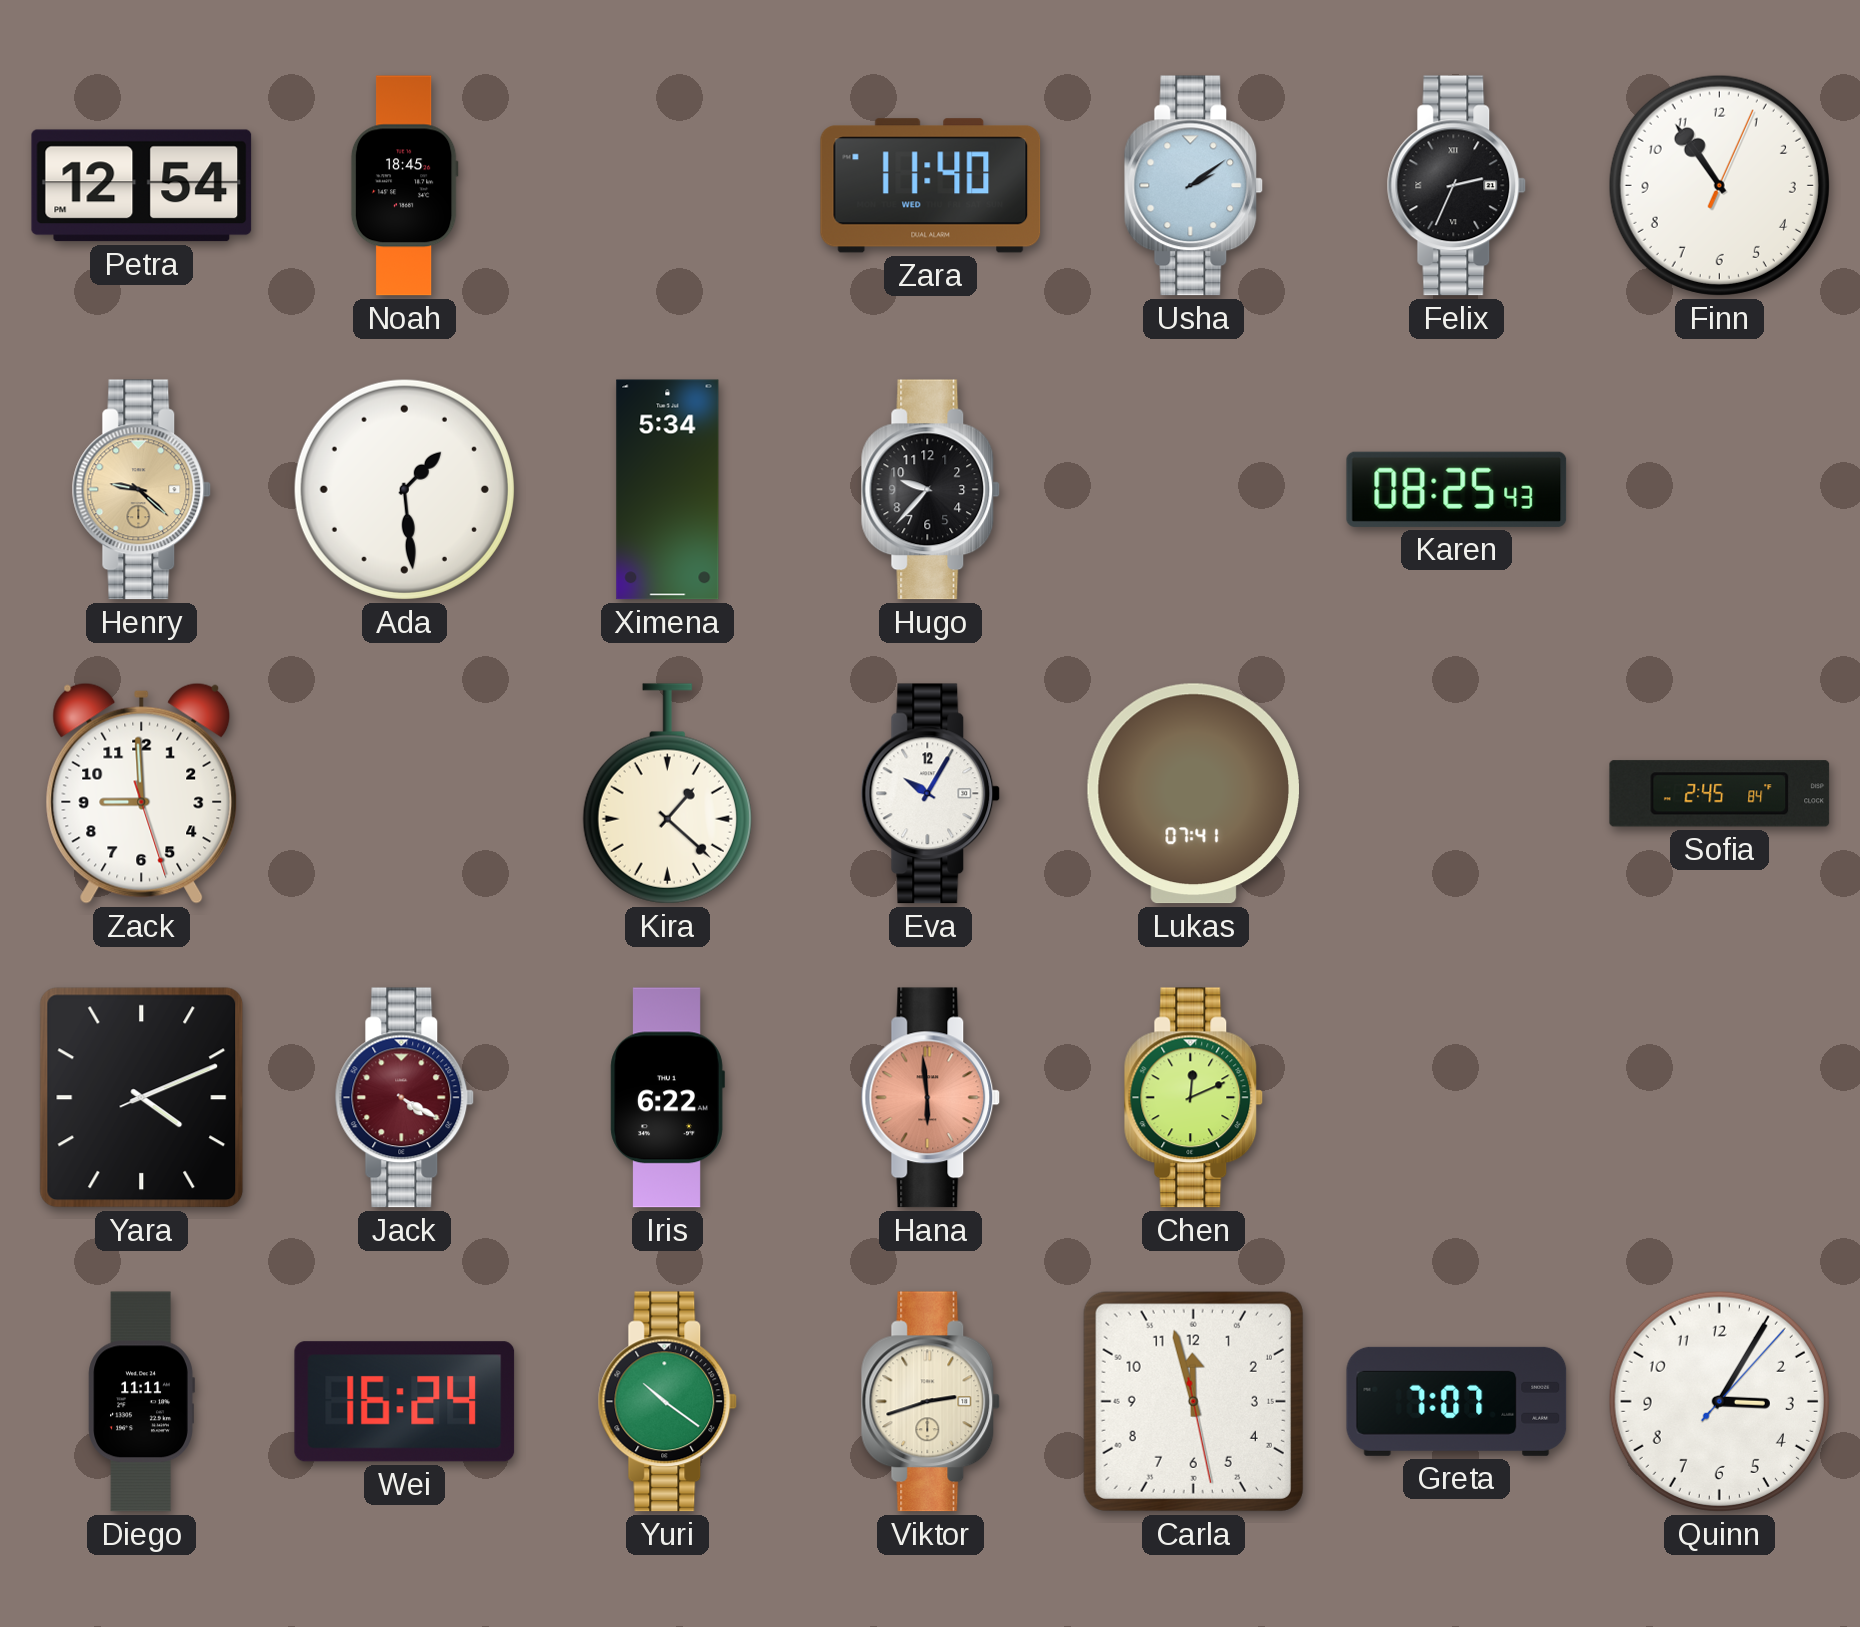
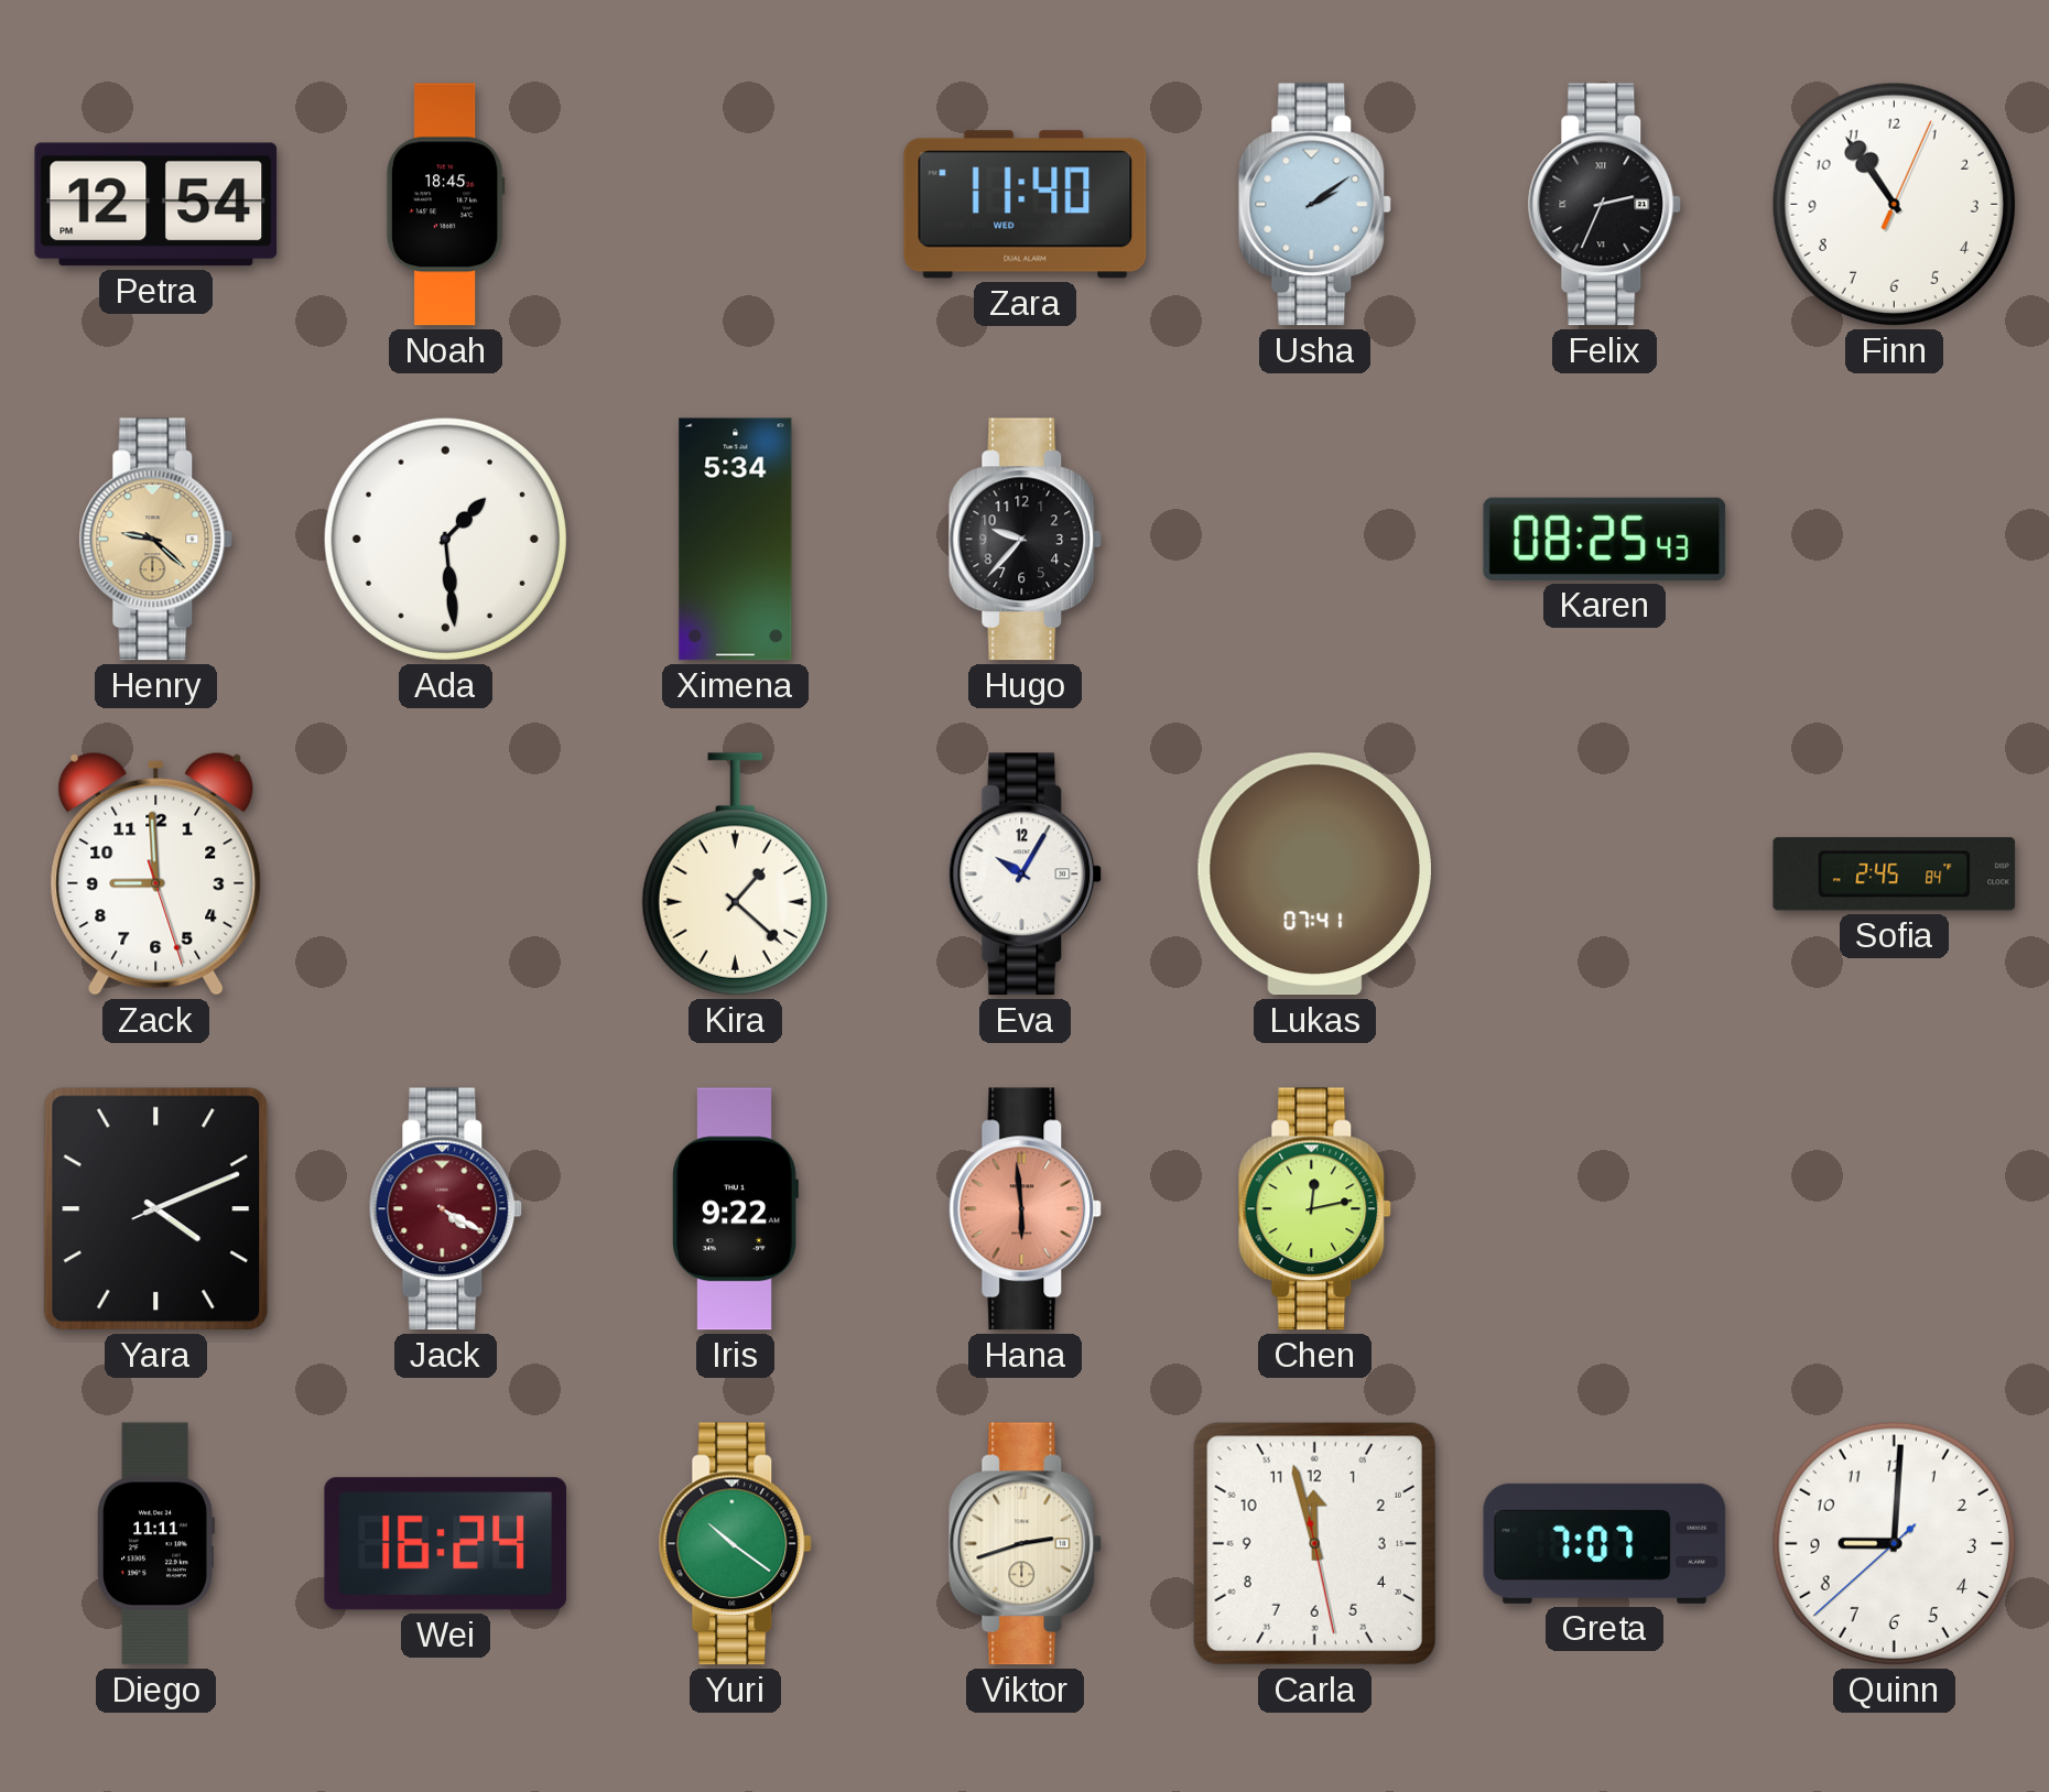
Iris: 6:22 -> 9:22 (735, 1209)
Chen: 12:11 -> 12:13 (1315, 1209)
Quinn: 3:05 -> 9:00 (1894, 1543)
